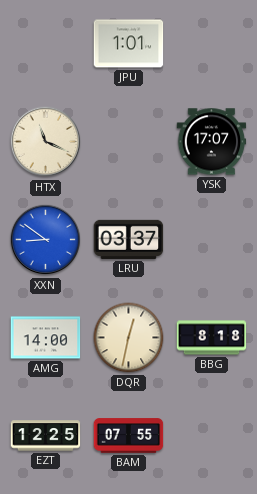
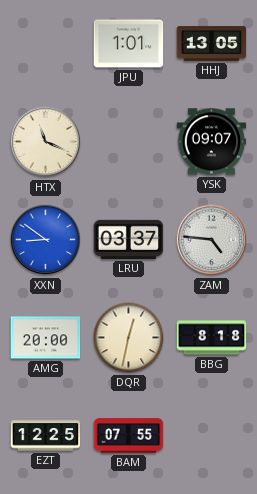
HHJ: none -> 13:05 (212, 44)
YSK: 17:07 -> 09:07 (212, 142)
ZAM: none -> 4:46 (212, 240)
AMG: 14:00 -> 20:00 (46, 338)
